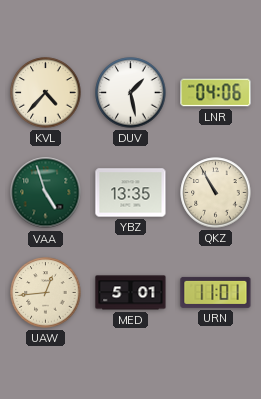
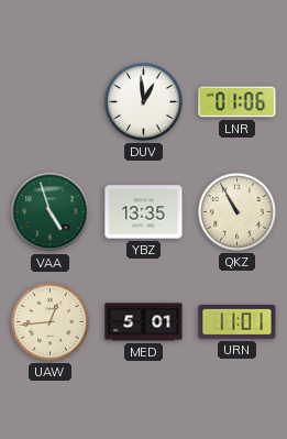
KVL: 4:37 -> none (46, 93)
DUV: 1:28 -> 12:59 (144, 102)
LNR: 04:06 -> 01:06 (238, 102)
